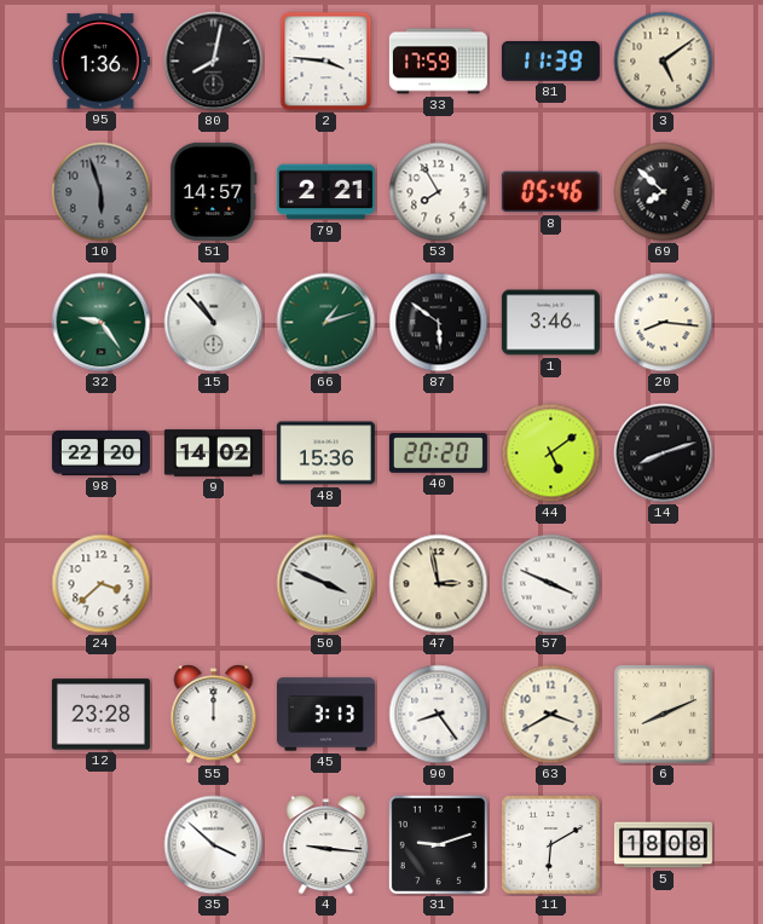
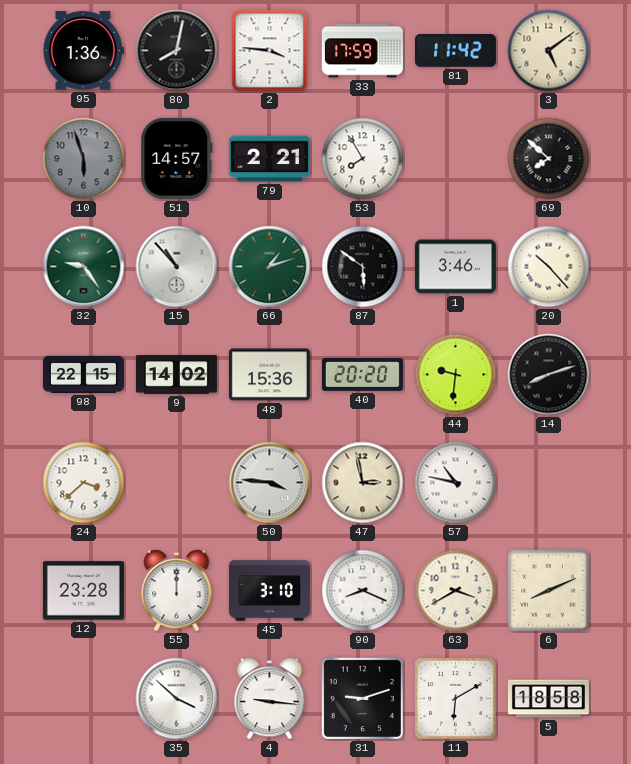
81: 11:39 -> 11:42 (455, 51)
8: 05:46 -> none (550, 192)
20: 8:16 -> 10:23 (549, 267)
98: 22:20 -> 22:15 (83, 374)
44: 5:09 -> 9:31 (456, 375)
50: 3:49 -> 3:46 (270, 483)
57: 3:49 -> 10:47 (456, 483)
45: 3:13 -> 3:10 (269, 591)
90: 8:24 -> 8:19 (363, 591)
5: 18:08 -> 18:58 (548, 699)
